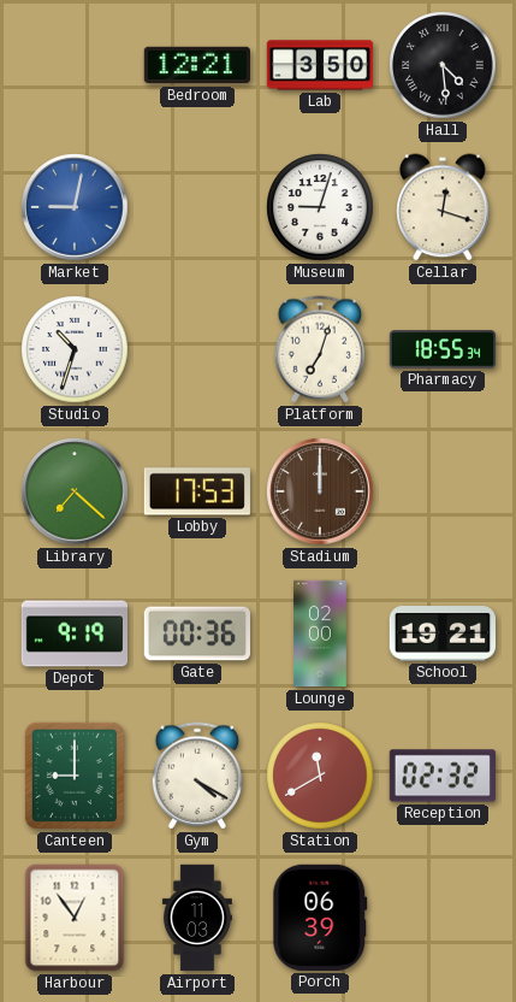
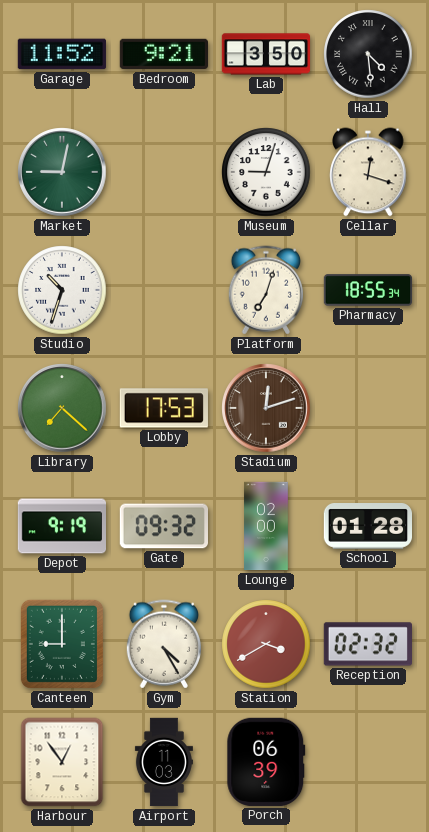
Garage: none -> 11:52 (62, 54)
Bedroom: 12:21 -> 9:21 (163, 54)
Market dial: blue -> green (62, 172)
Stadium: 12:00 -> 12:12 (266, 408)
Gate: 00:36 -> 09:32 (163, 526)
School: 19:21 -> 01:28 (368, 527)
Gym: 4:20 -> 4:25 (163, 644)
Station: 11:40 -> 3:40 (266, 644)
